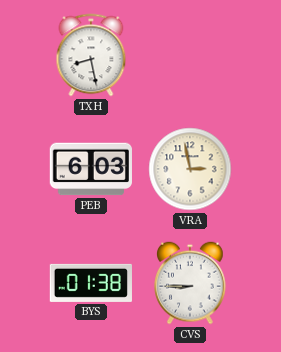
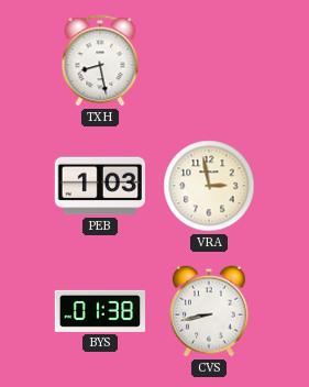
PEB: 6:03 -> 1:03 (100, 186)
CVS: 8:45 -> 8:43 (209, 311)
